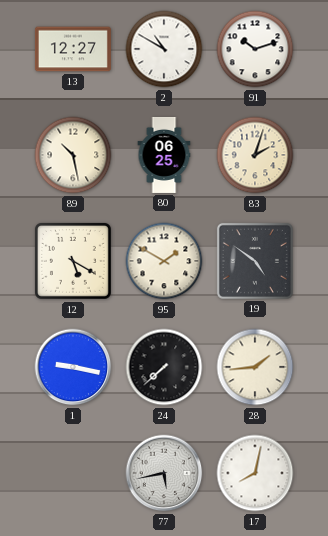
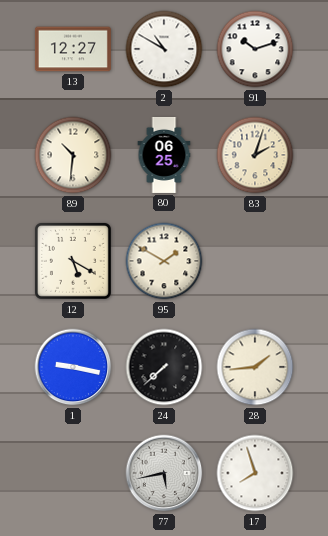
89: 10:28 -> 10:31 (73, 155)
19: 4:51 -> none (255, 261)
17: 8:02 -> 7:57 (255, 473)
